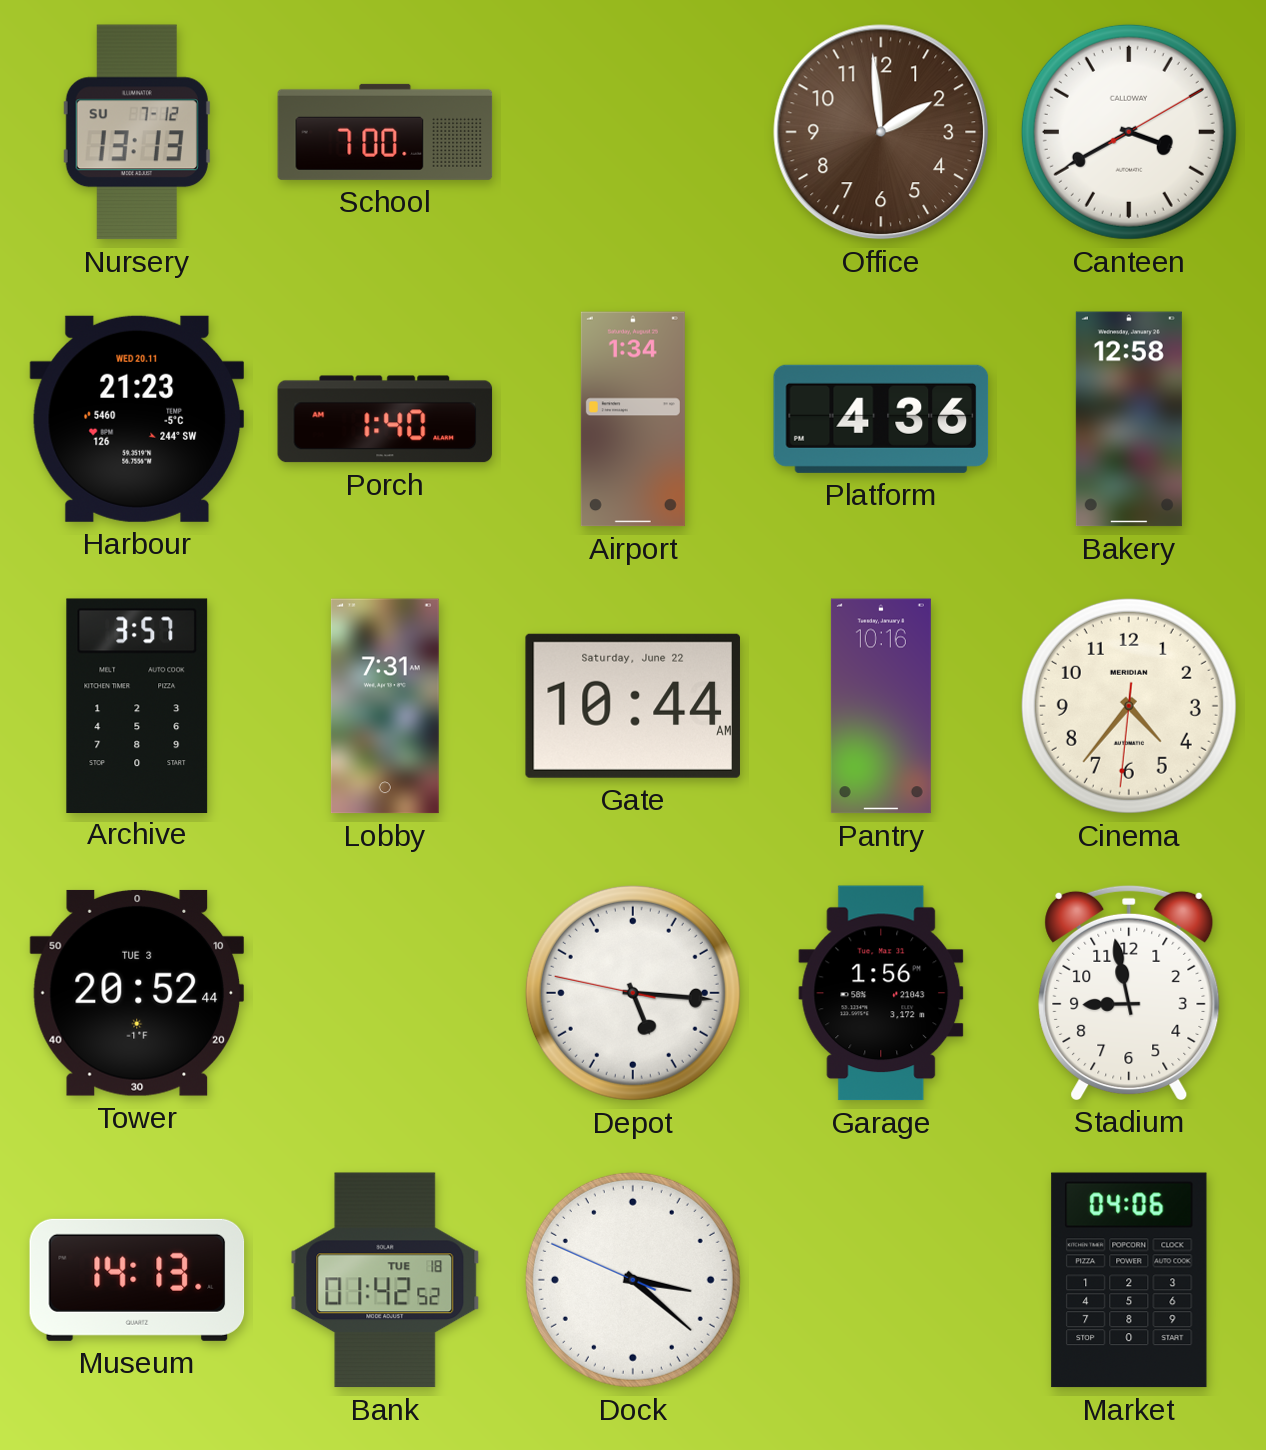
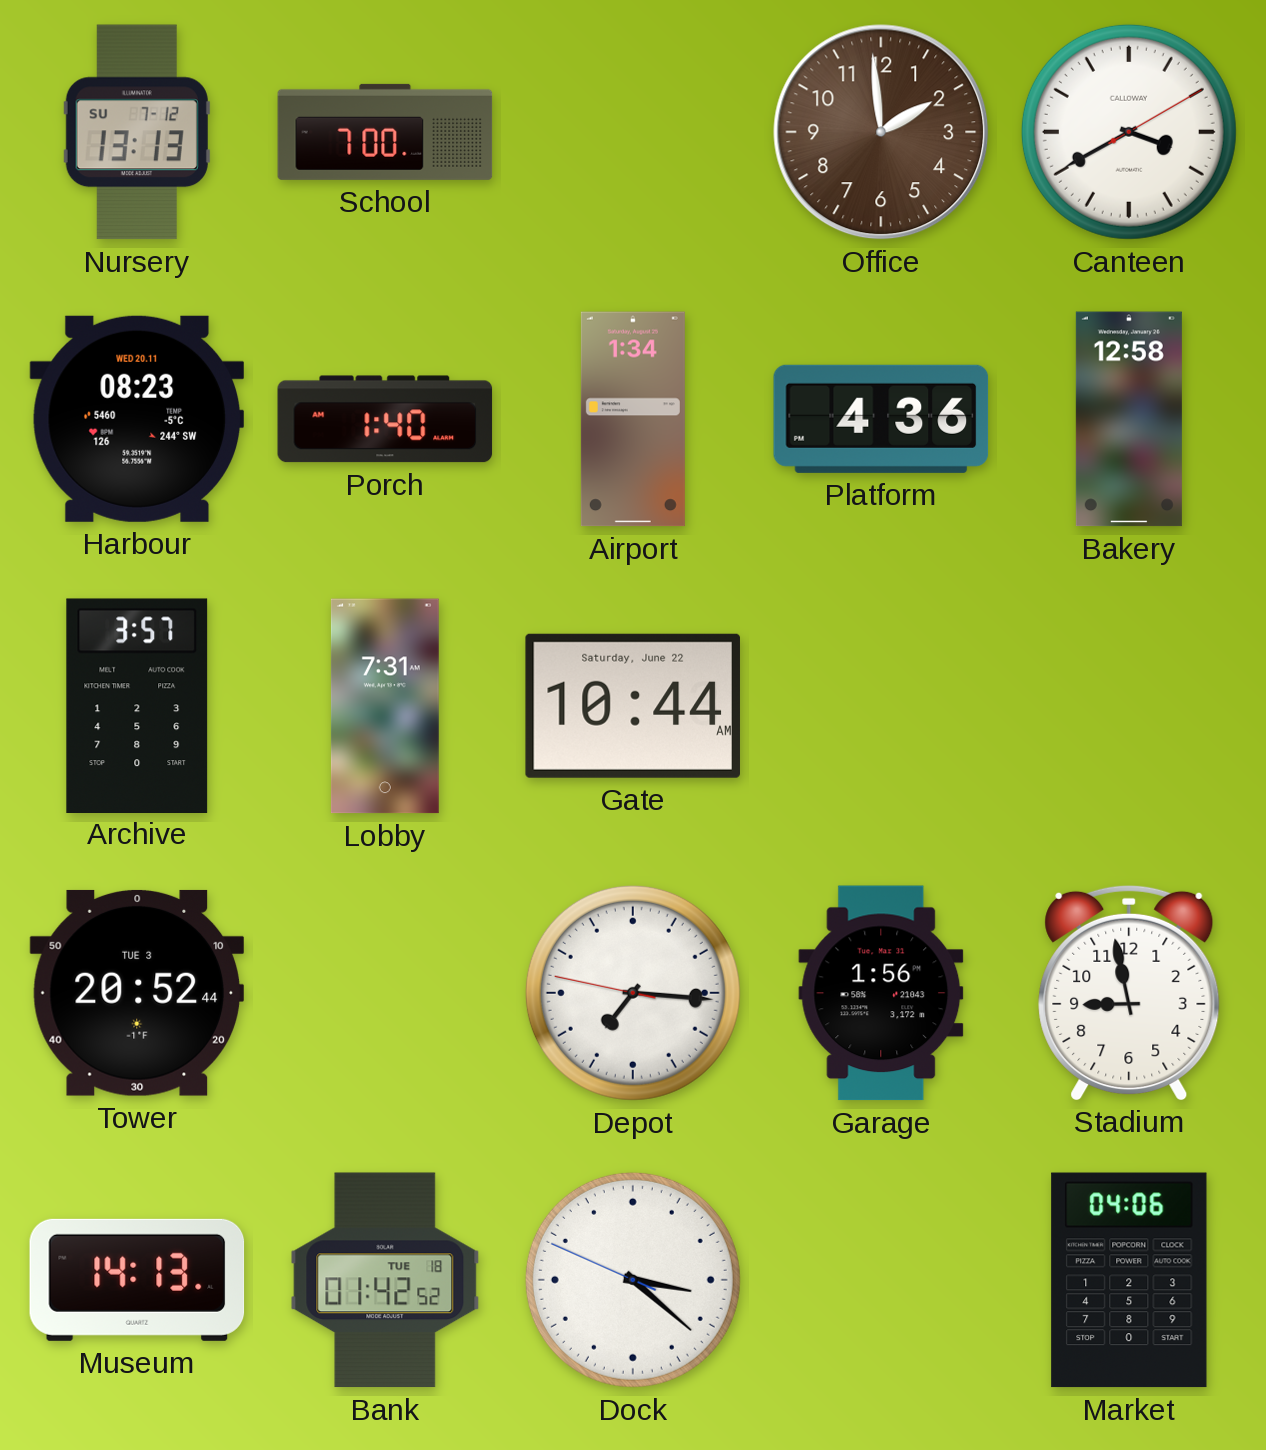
Harbour: 21:23 -> 08:23 (136, 419)
Pantry: 10:16 -> none (881, 706)
Cinema: 4:36 -> none (1129, 706)
Depot: 5:15 -> 7:15 (633, 993)
